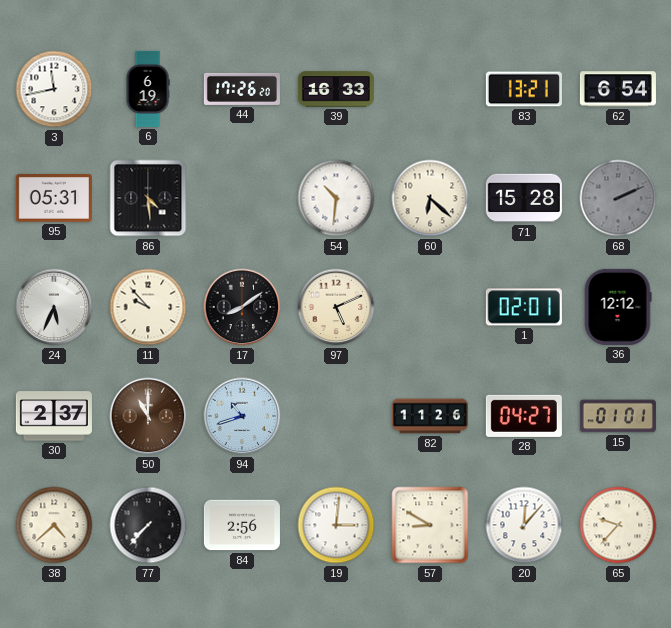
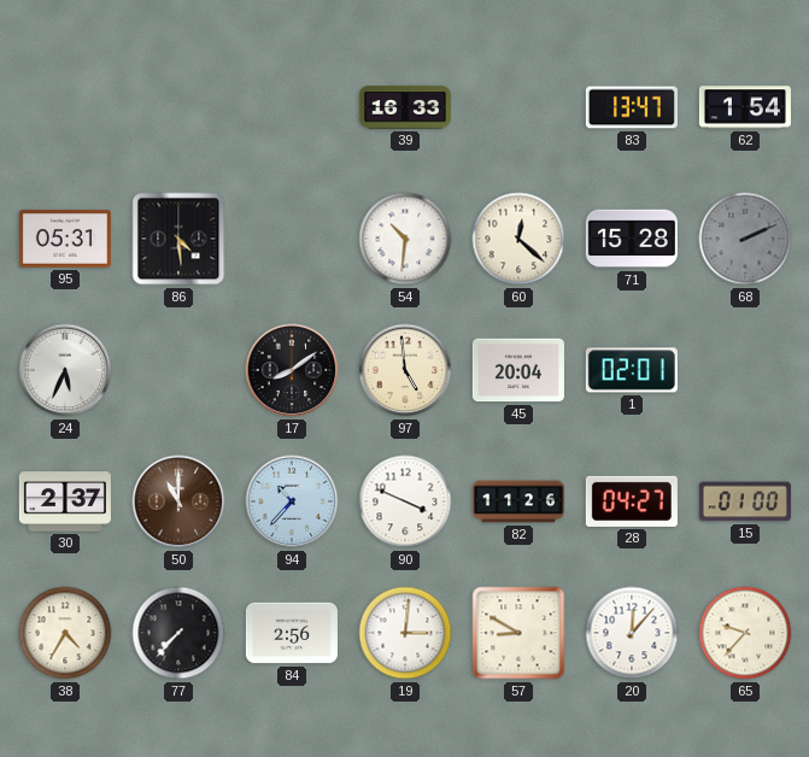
3: 11:43 -> none (54, 89)
6: 6:19 -> none (148, 89)
44: 17:26 -> none (242, 89)
83: 13:21 -> 13:47 (632, 107)
62: 6:54 -> 1:54 (745, 107)
60: 6:22 -> 12:22 (518, 239)
11: 9:53 -> none (148, 307)
97: 5:11 -> 4:59 (405, 370)
45: none -> 20:04 (518, 370)
36: 12:12 -> none (618, 307)
94: 10:42 -> 10:37 (292, 501)
90: none -> 3:49 (405, 501)
15: 01:01 -> 01:00 (745, 501)
38: 4:38 -> 4:35 (65, 633)
